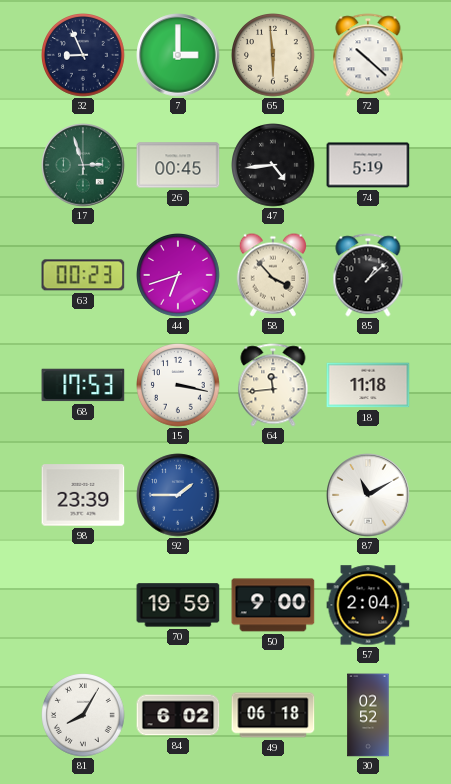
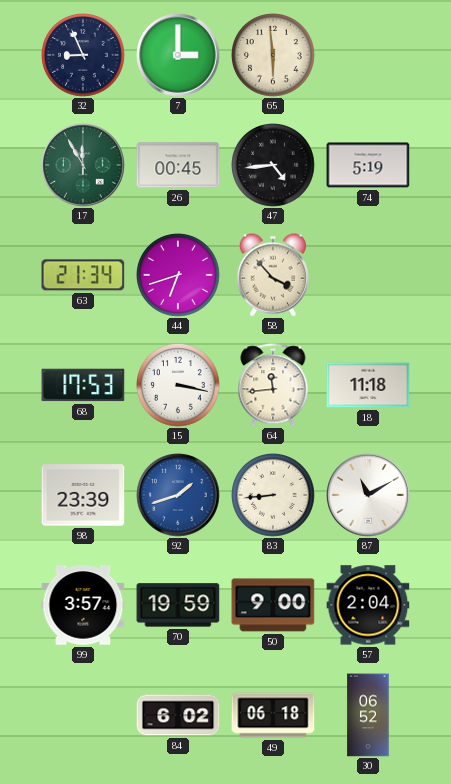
72: 10:22 -> none (368, 55)
17: 2:57 -> 11:55 (83, 165)
63: 00:23 -> 21:34 (83, 275)
85: 1:08 -> none (368, 275)
92: 1:45 -> 1:42 (178, 495)
83: none -> 8:44 (274, 496)
99: none -> 3:57 (83, 605)
81: 8:05 -> none (84, 716)
30: 02:52 -> 06:52 (368, 715)
